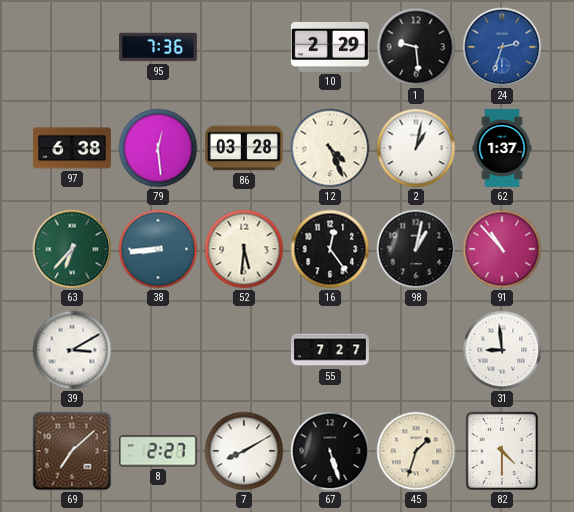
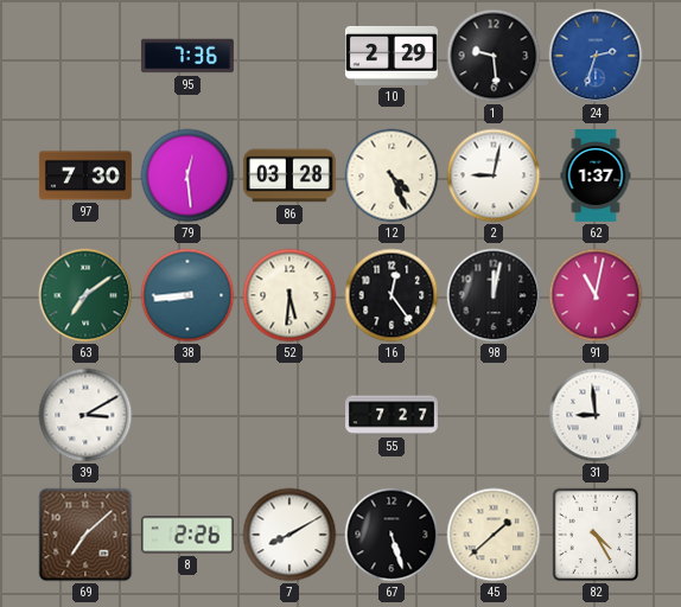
97: 6:38 -> 7:30 (85, 175)
2: 1:02 -> 9:02 (494, 175)
63: 6:37 -> 7:09 (85, 295)
98: 1:02 -> 12:02 (494, 295)
91: 10:53 -> 11:02 (596, 295)
8: 2:27 -> 2:26 (187, 535)
45: 1:33 -> 1:38 (494, 535)
82: 4:30 -> 4:25 (596, 535)
